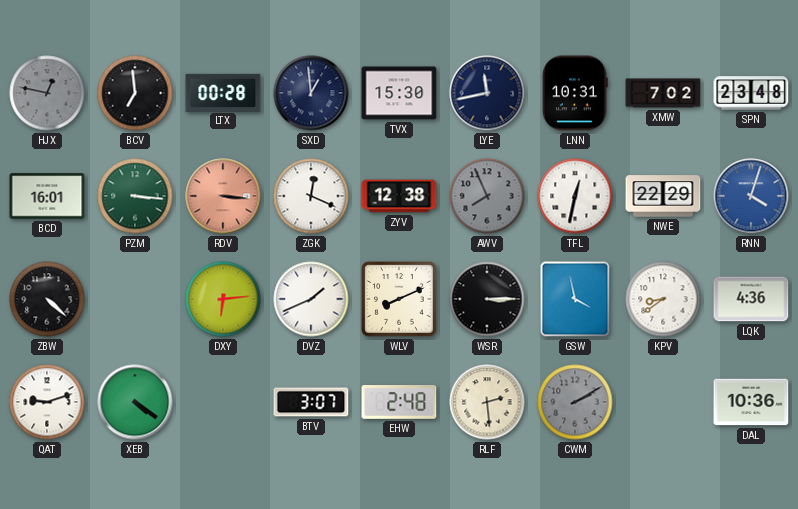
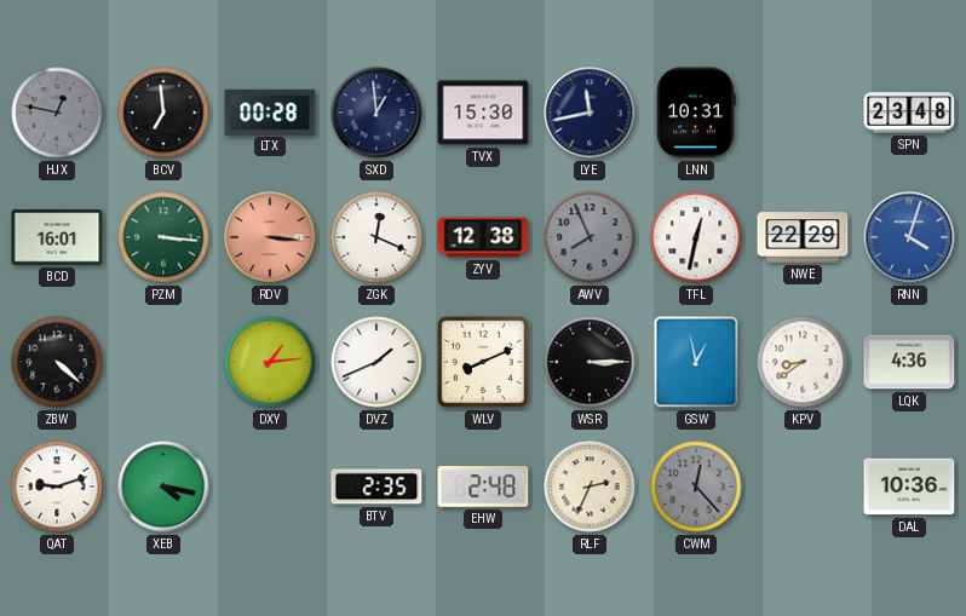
XMW: 7:02 -> none (663, 93)
DXY: 6:14 -> 1:14 (270, 362)
GSW: 3:58 -> 12:58 (696, 362)
XEB: 4:21 -> 4:17 (163, 487)
BTV: 3:07 -> 2:35 (376, 487)
RLF: 2:29 -> 2:34 (590, 487)
CWM: 2:10 -> 12:23 (696, 487)
